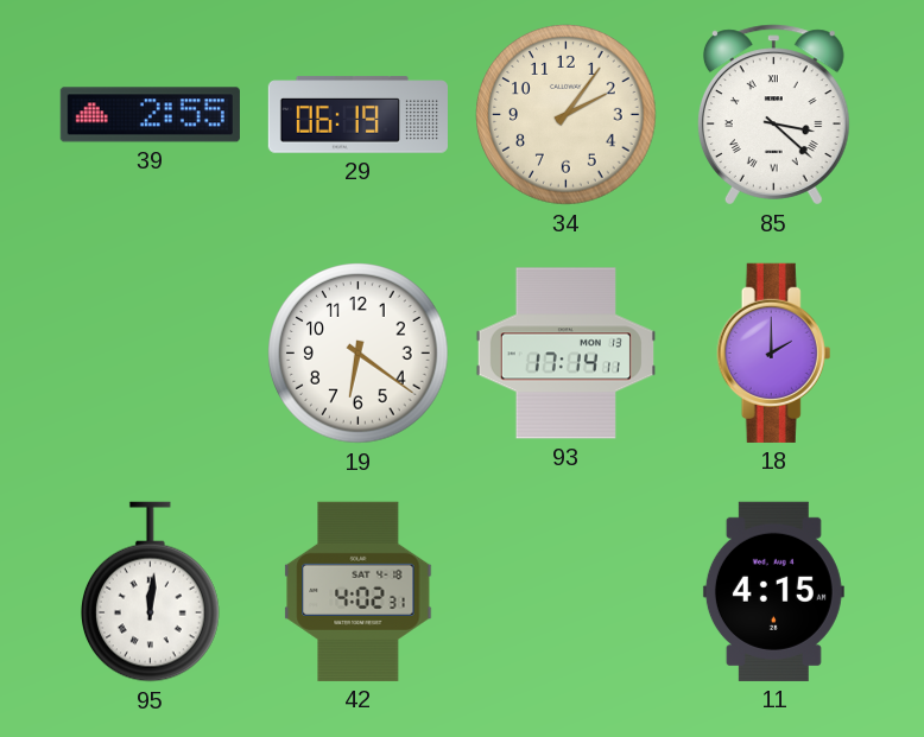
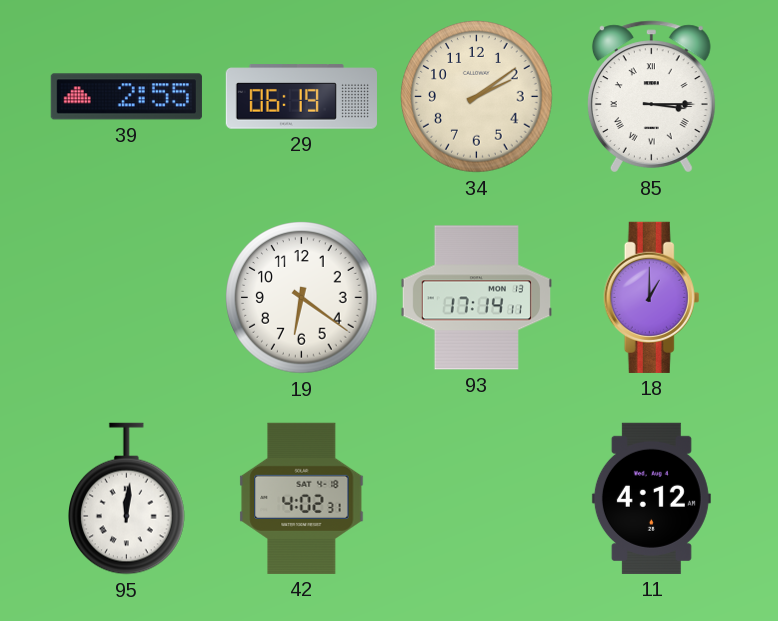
34: 2:06 -> 2:09 (477, 97)
85: 3:22 -> 3:15 (651, 97)
18: 2:00 -> 1:00 (652, 297)
11: 4:15 -> 4:12 (651, 498)
